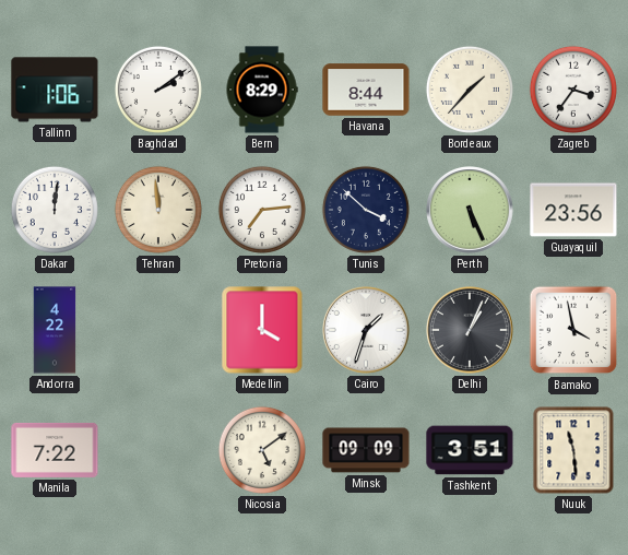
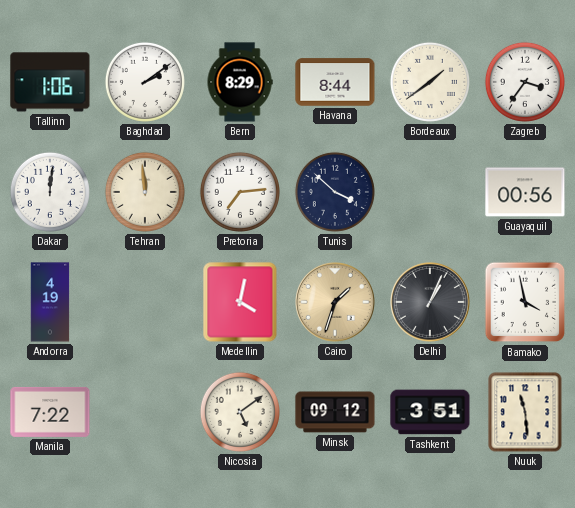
Bordeaux: 1:37 -> 1:39 (430, 82)
Perth: 5:26 -> none (471, 211)
Guayaquil: 23:56 -> 00:56 (525, 192)
Andorra: 4:22 -> 4:19 (50, 302)
Medellin: 4:00 -> 4:02 (240, 302)
Cairo dial: white -> champagne (336, 303)
Minsk: 09:09 -> 09:12 (335, 412)
